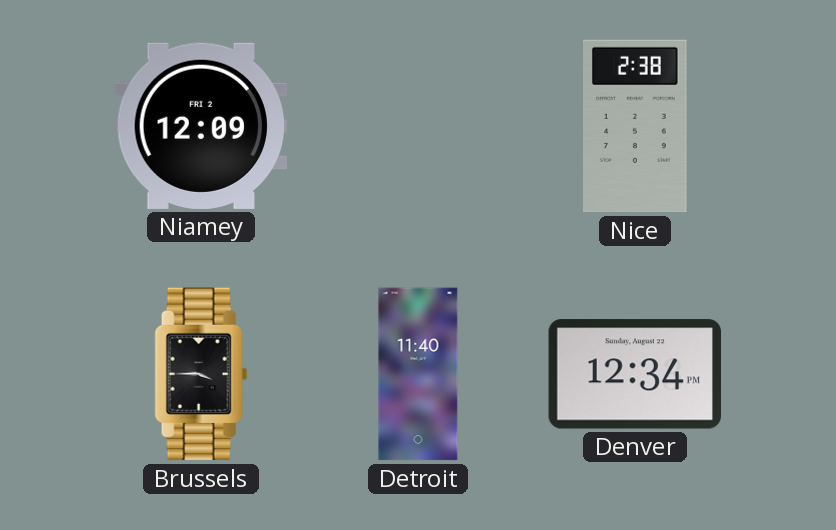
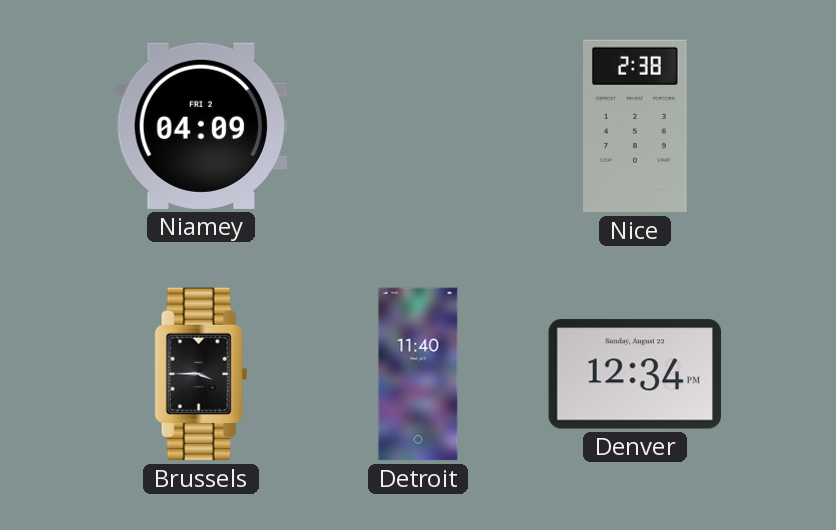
Niamey: 12:09 -> 04:09 (201, 126)
